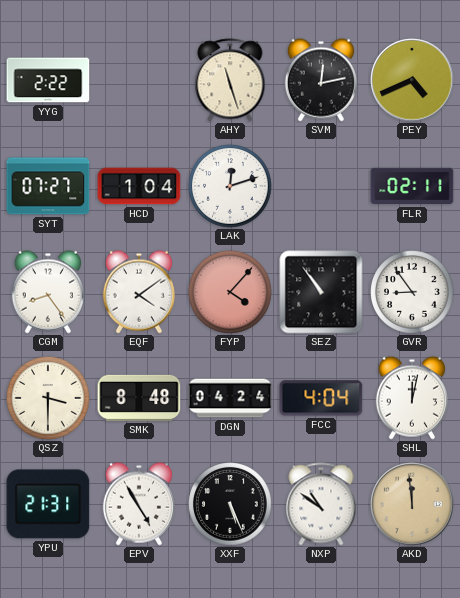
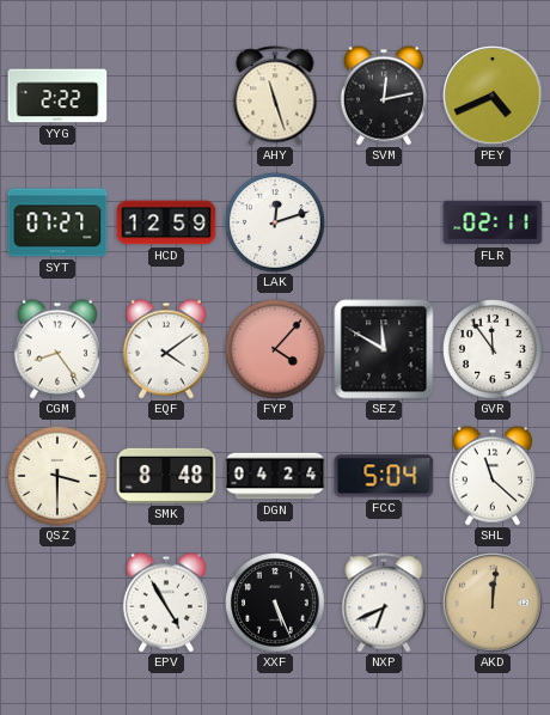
HCD: 1:04 -> 12:59 (166, 222)
SEZ: 10:54 -> 11:50 (384, 349)
GVR: 8:54 -> 11:54 (493, 349)
FCC: 4:04 -> 5:04 (384, 476)
SHL: 12:02 -> 11:22 (493, 476)
YPU: 21:31 -> none (48, 504)
NXP: 10:51 -> 6:41 (384, 603)
AKD: 11:59 -> 12:01 (493, 603)
